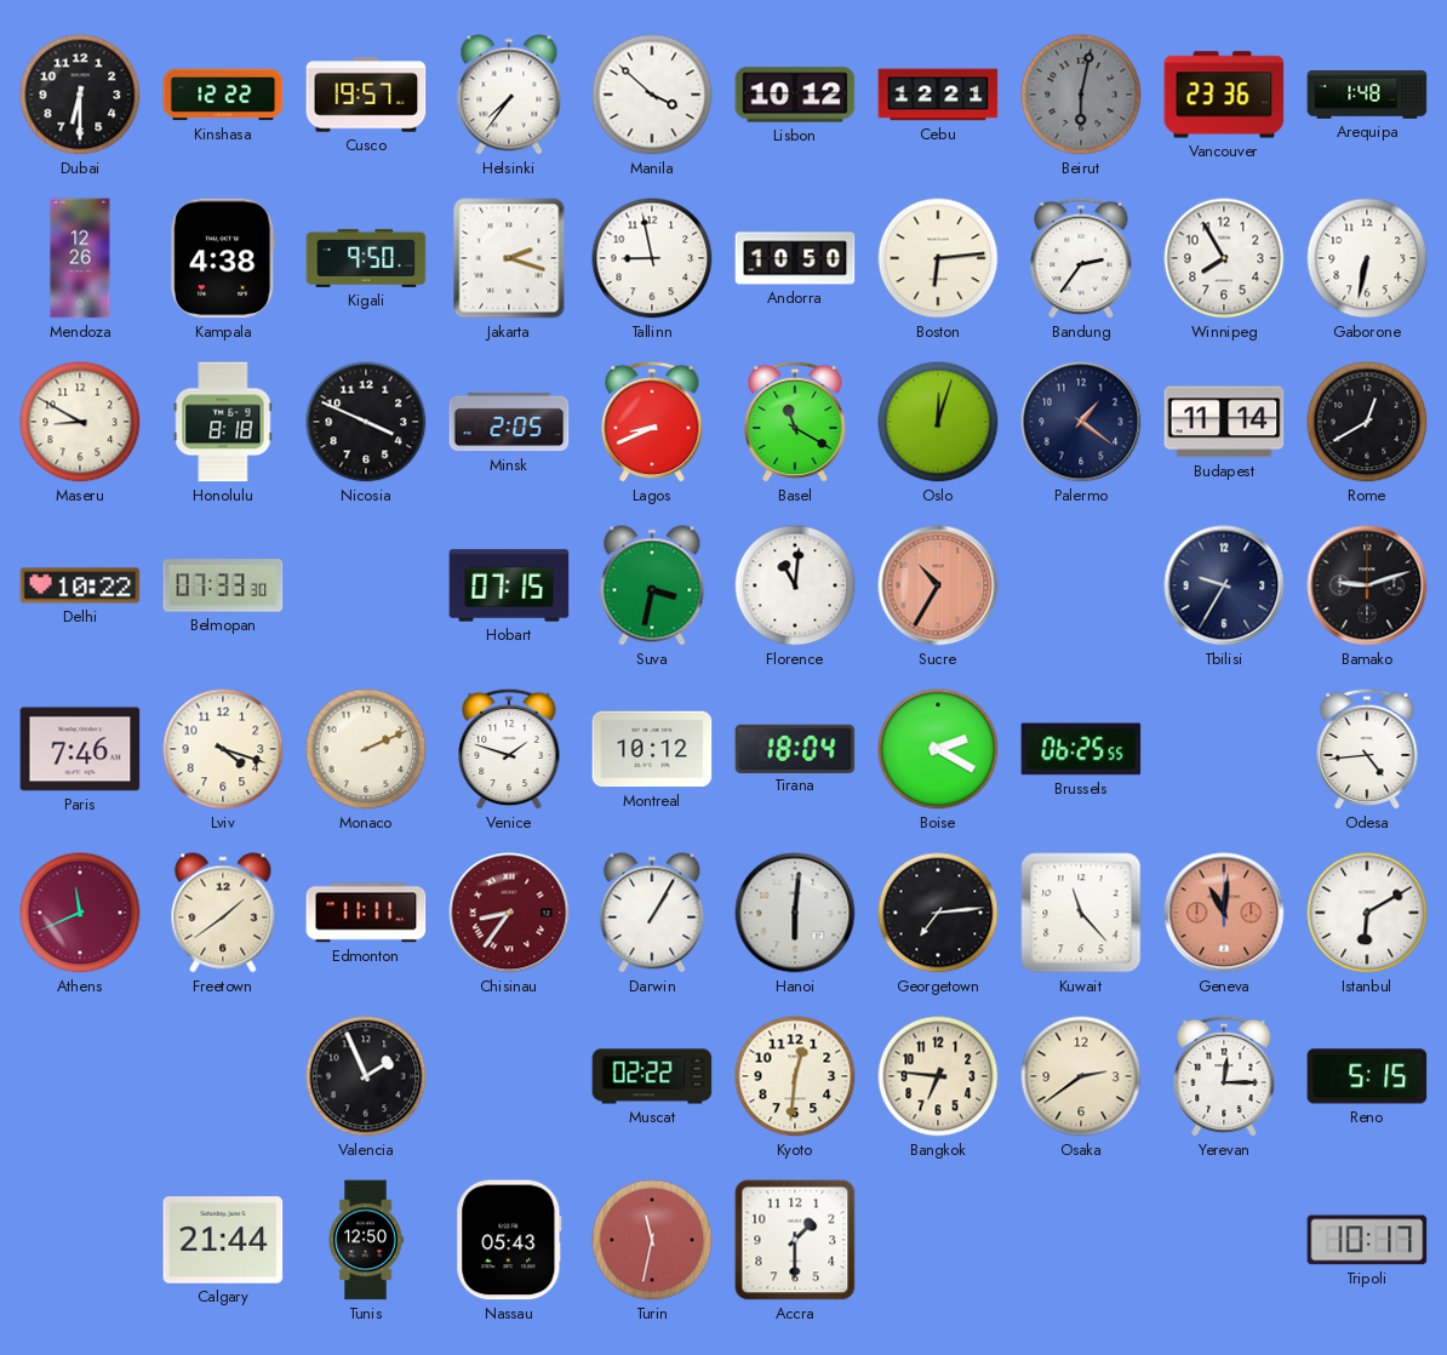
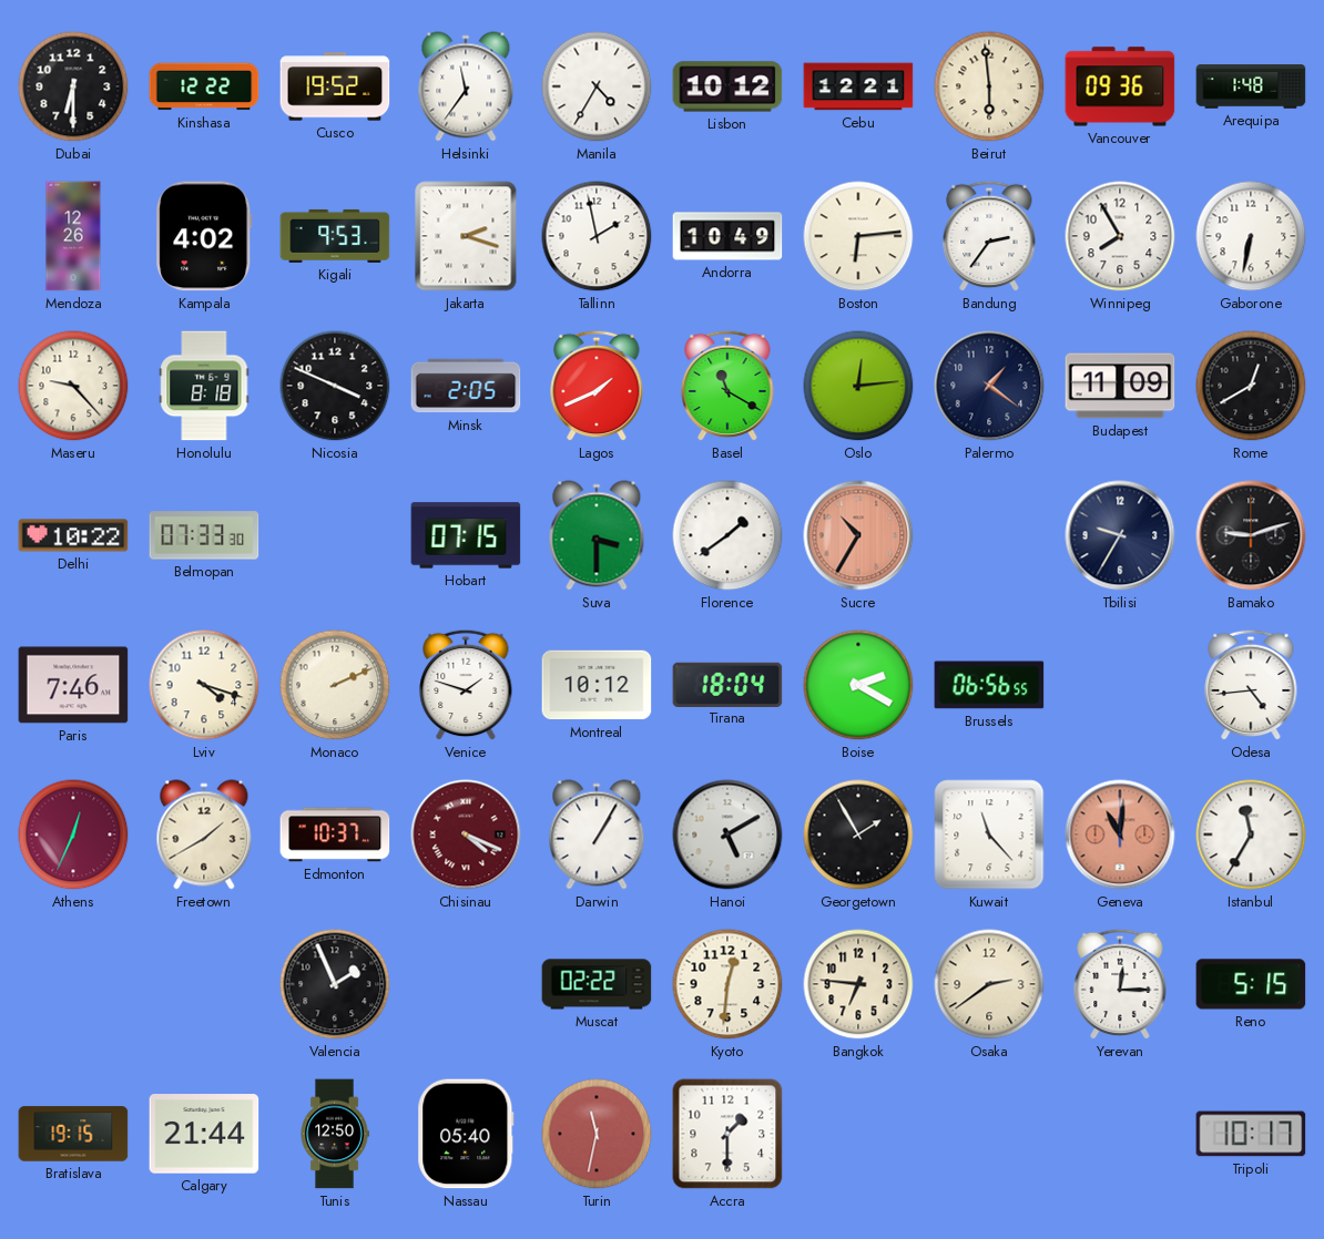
Cusco: 19:57 -> 19:52 (335, 86)
Helsinki: 7:36 -> 11:36 (466, 86)
Manila: 3:52 -> 4:35 (597, 86)
Beirut: 6:02 -> 5:59 (989, 86)
Beirut dial: grey -> cream (989, 86)
Vancouver: 23:36 -> 09:36 (1120, 86)
Kampala: 4:38 -> 4:02 (204, 236)
Kigali: 9:50 -> 9:53 (335, 236)
Tallinn: 8:58 -> 1:58 (597, 236)
Andorra: 10:50 -> 10:49 (727, 236)
Maseru: 8:50 -> 9:23 (73, 386)
Lagos: 8:41 -> 1:41 (597, 386)
Oslo: 12:03 -> 12:14 (858, 386)
Budapest: 11:14 -> 11:09 (1120, 386)
Suva: 3:32 -> 3:30 (597, 535)
Florence: 11:01 -> 1:39 (727, 535)
Brussels: 06:25 -> 06:56 (989, 685)
Athens: 11:41 -> 12:34 (73, 834)
Freetown: 1:39 -> 1:40 (204, 834)
Edmonton: 11:11 -> 10:37 (335, 834)
Chisinau: 8:36 -> 4:19 (466, 834)
Hanoi: 6:01 -> 5:10 (727, 834)
Georgetown: 7:14 -> 1:55 (858, 834)
Istanbul: 6:10 -> 11:35 (1251, 834)
Bratislava: none -> 19:15 (73, 1134)
Nassau: 05:43 -> 05:40 (466, 1134)
